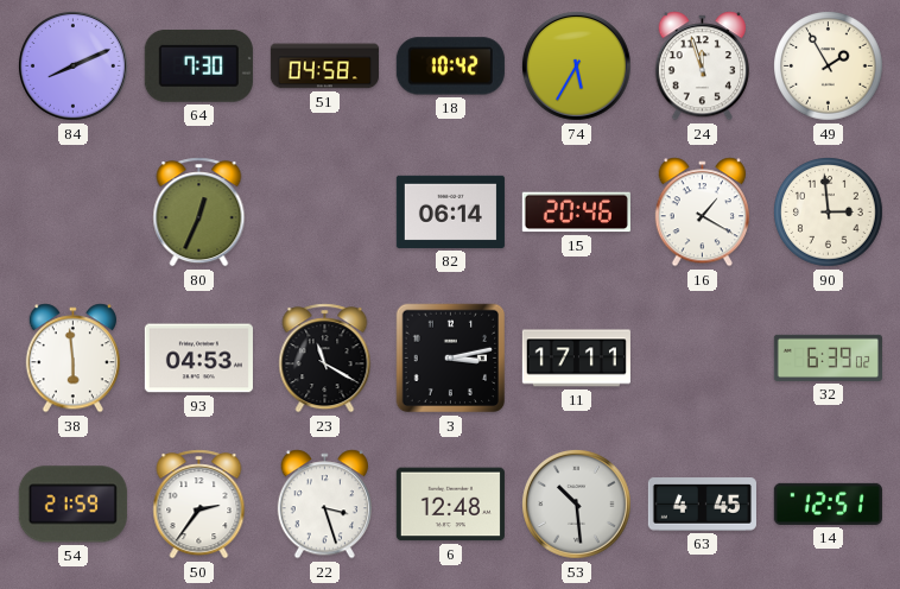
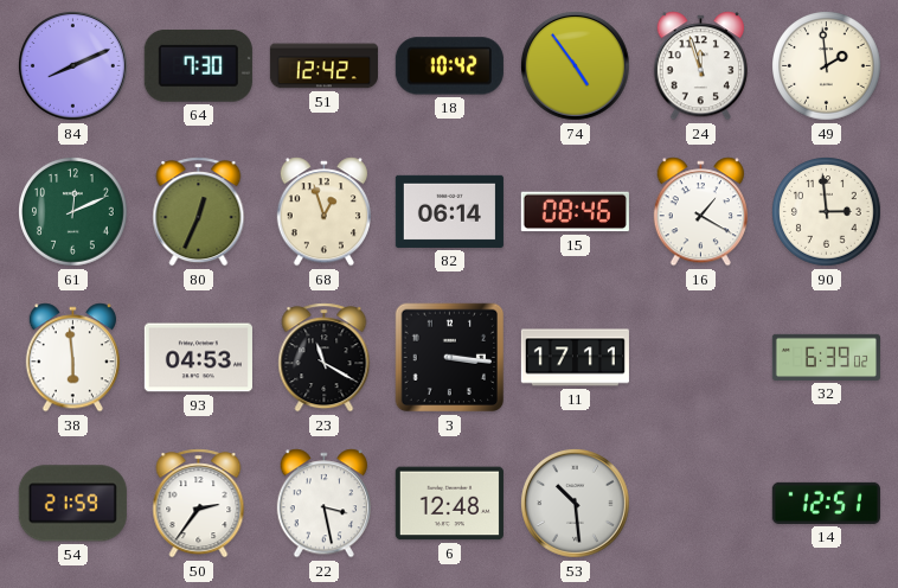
51: 04:58 -> 12:42 (323, 66)
74: 5:35 -> 4:54 (576, 66)
49: 1:55 -> 1:59 (827, 66)
61: none -> 12:11 (73, 212)
68: none -> 12:57 (323, 212)
15: 20:46 -> 08:46 (575, 212)
3: 3:13 -> 3:16 (450, 358)
22: 3:27 -> 3:28 (323, 504)
63: 4:45 -> none (702, 505)
